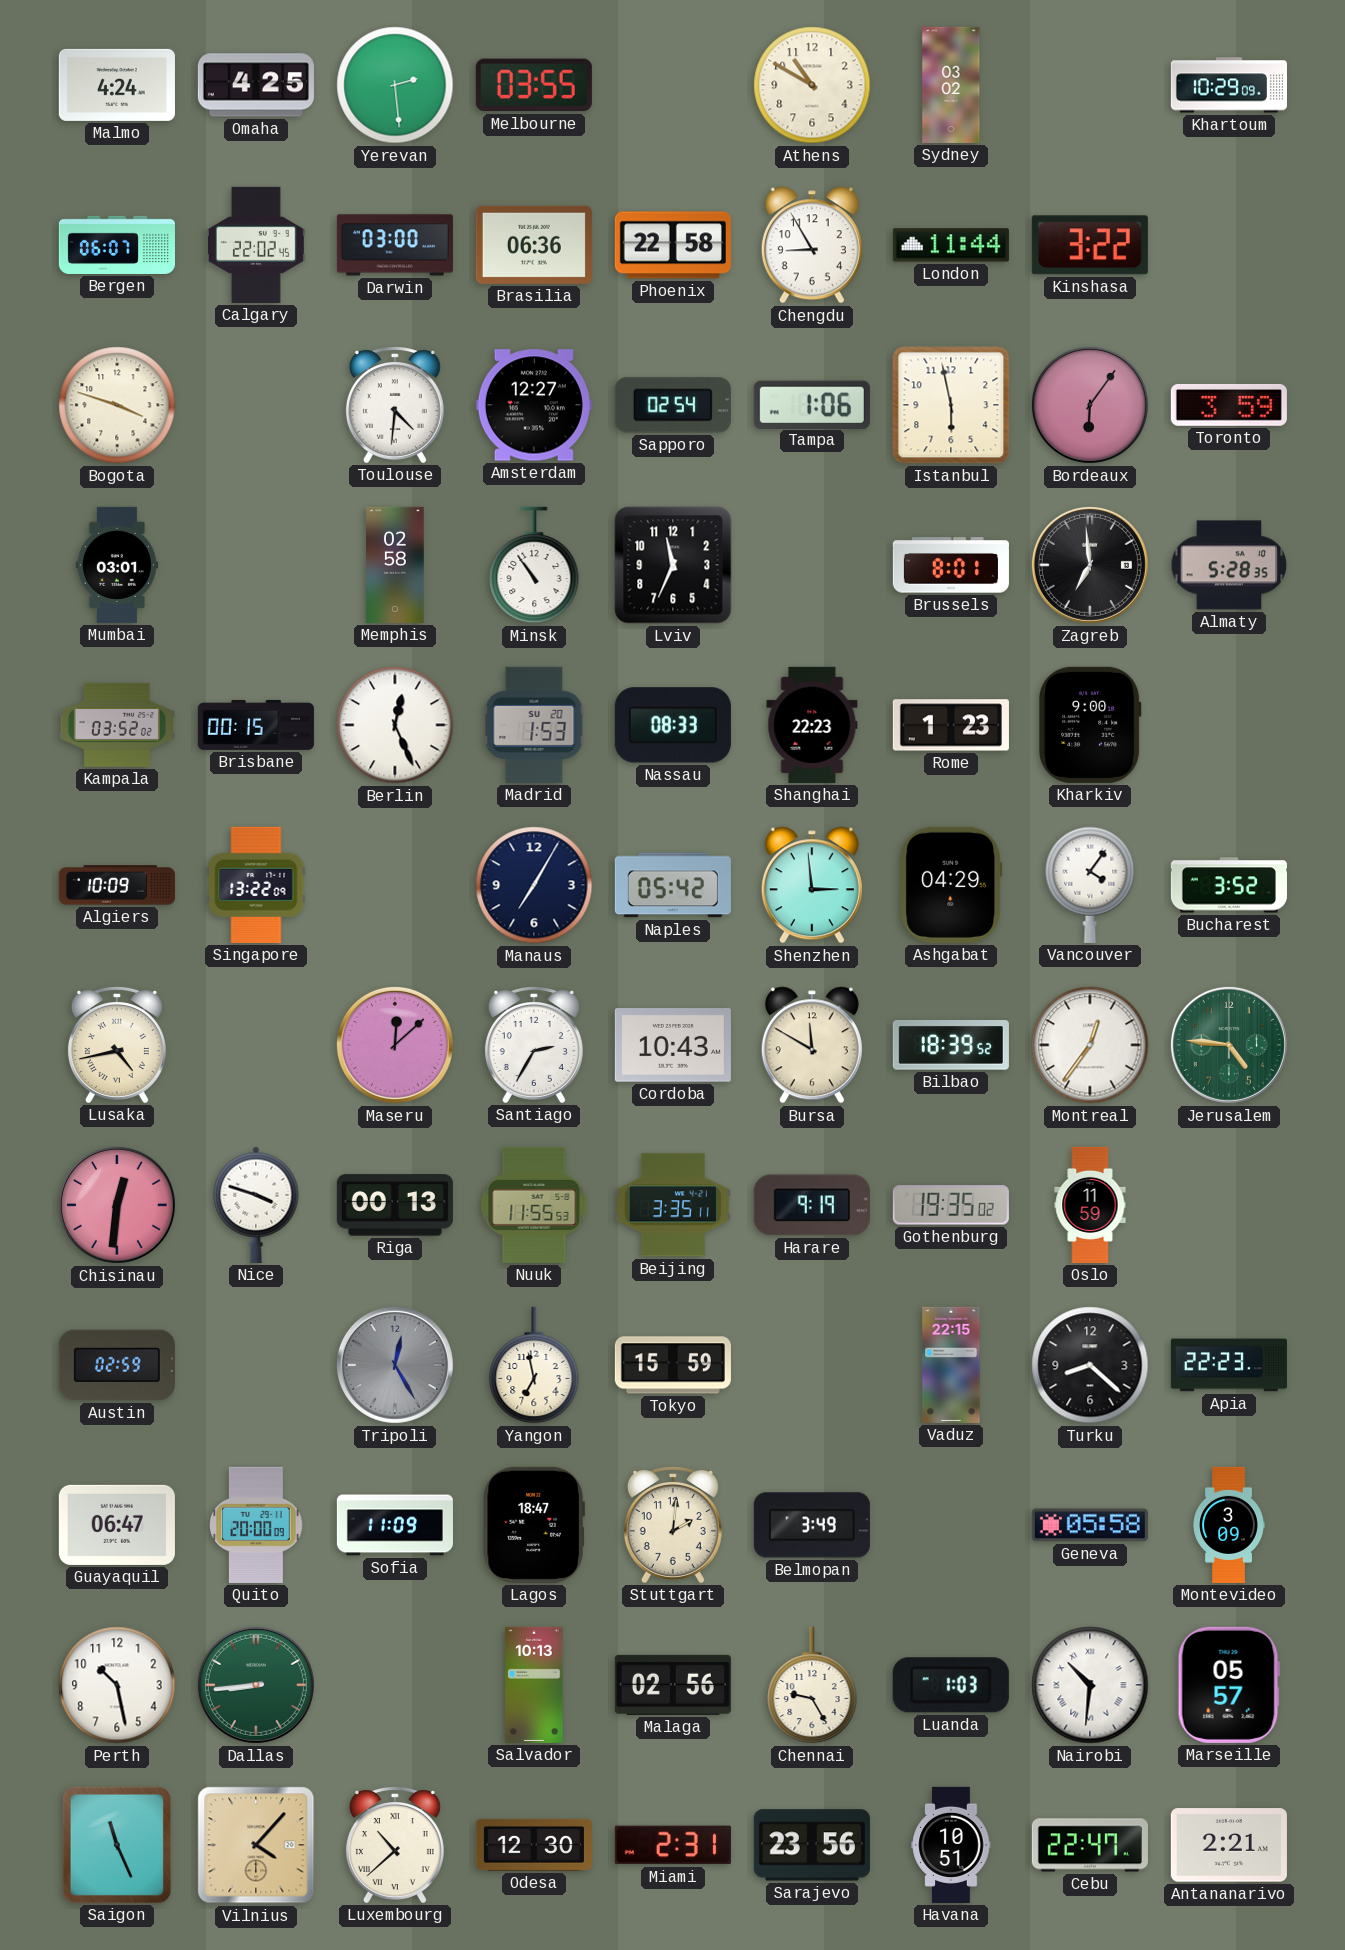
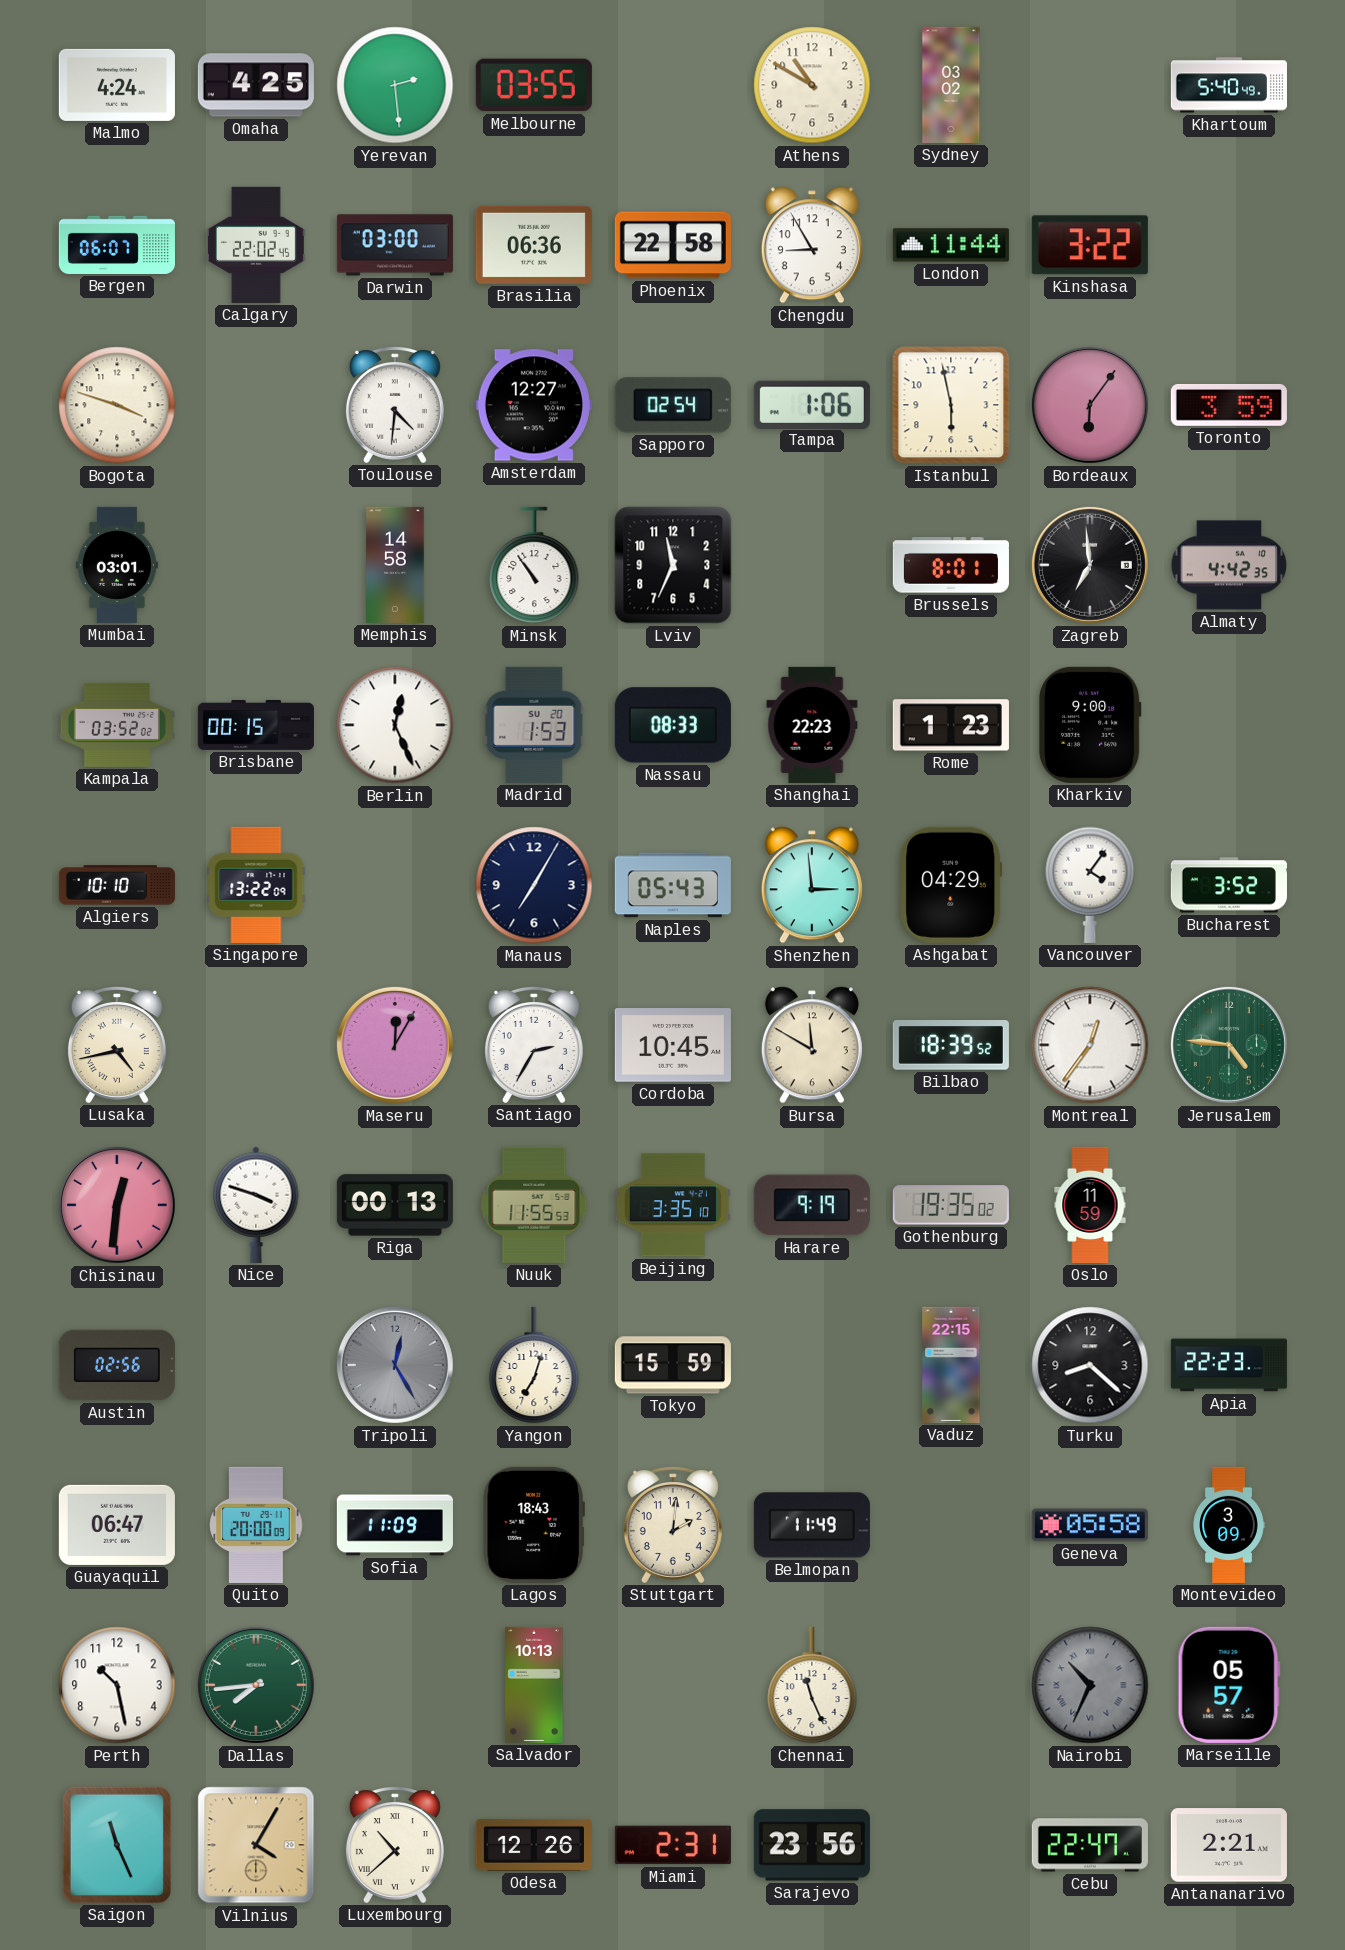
Khartoum: 10:29 -> 5:40 (1229, 85)
Memphis: 02:58 -> 14:58 (395, 565)
Almaty: 5:28 -> 4:42 (1229, 565)
Algiers: 10:09 -> 10:10 (117, 885)
Naples: 05:42 -> 05:43 (673, 885)
Maseru: 12:08 -> 12:05 (395, 1045)
Cordoba: 10:43 -> 10:45 (673, 1045)
Beijing: 3:35:11 -> 3:35:10 (673, 1205)
Austin: 02:59 -> 02:56 (117, 1365)
Yangon: 6:58 -> 7:03 (534, 1365)
Lagos: 18:47 -> 18:43 (534, 1525)
Belmopan: 3:49 -> 11:49 (812, 1525)
Dallas: 8:44 -> 7:44 (256, 1685)
Malaga: 02:56 -> none (673, 1685)
Chennai: 9:25 -> 11:26 (812, 1685)
Luanda: 1:03 -> none (951, 1685)
Nairobi: 10:31 -> 10:34 (1090, 1685)
Nairobi dial: white -> grey (1090, 1685)
Vilnius: 4:07 -> 4:05 (256, 1845)
Odesa: 12:30 -> 12:26 (534, 1845)
Havana: 10:51 -> none (951, 1845)
